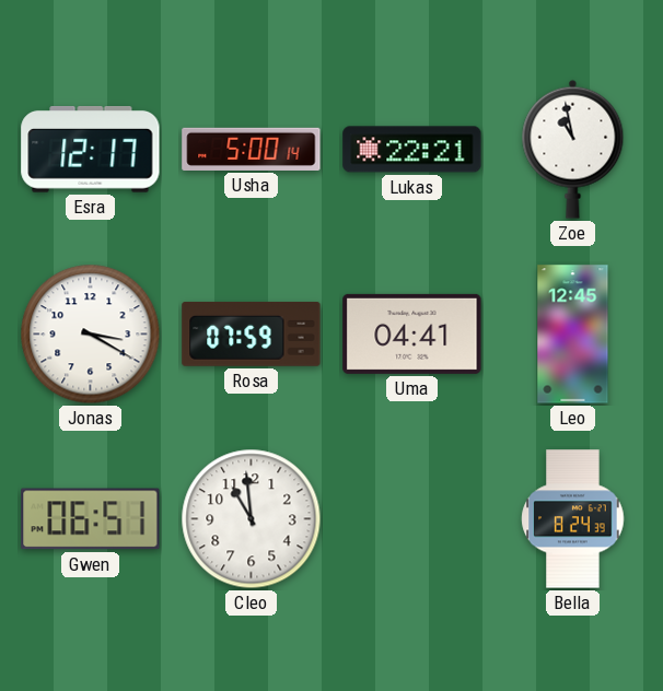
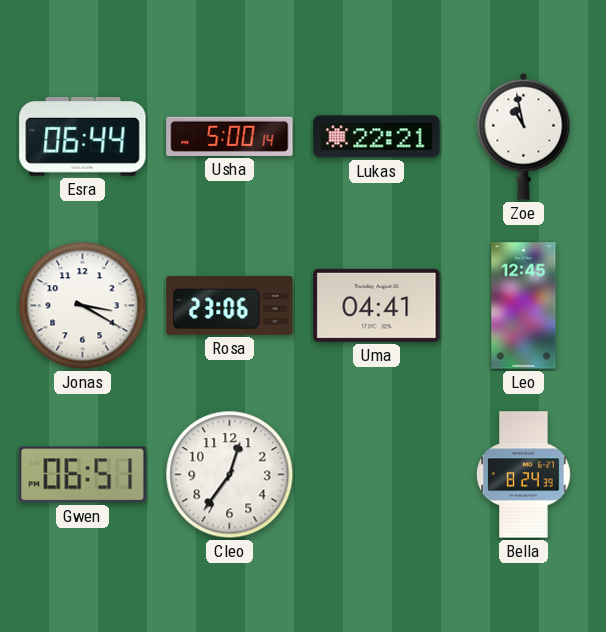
Esra: 12:17 -> 06:44 (83, 137)
Rosa: 07:59 -> 23:06 (230, 306)
Cleo: 10:59 -> 12:36 (230, 475)
